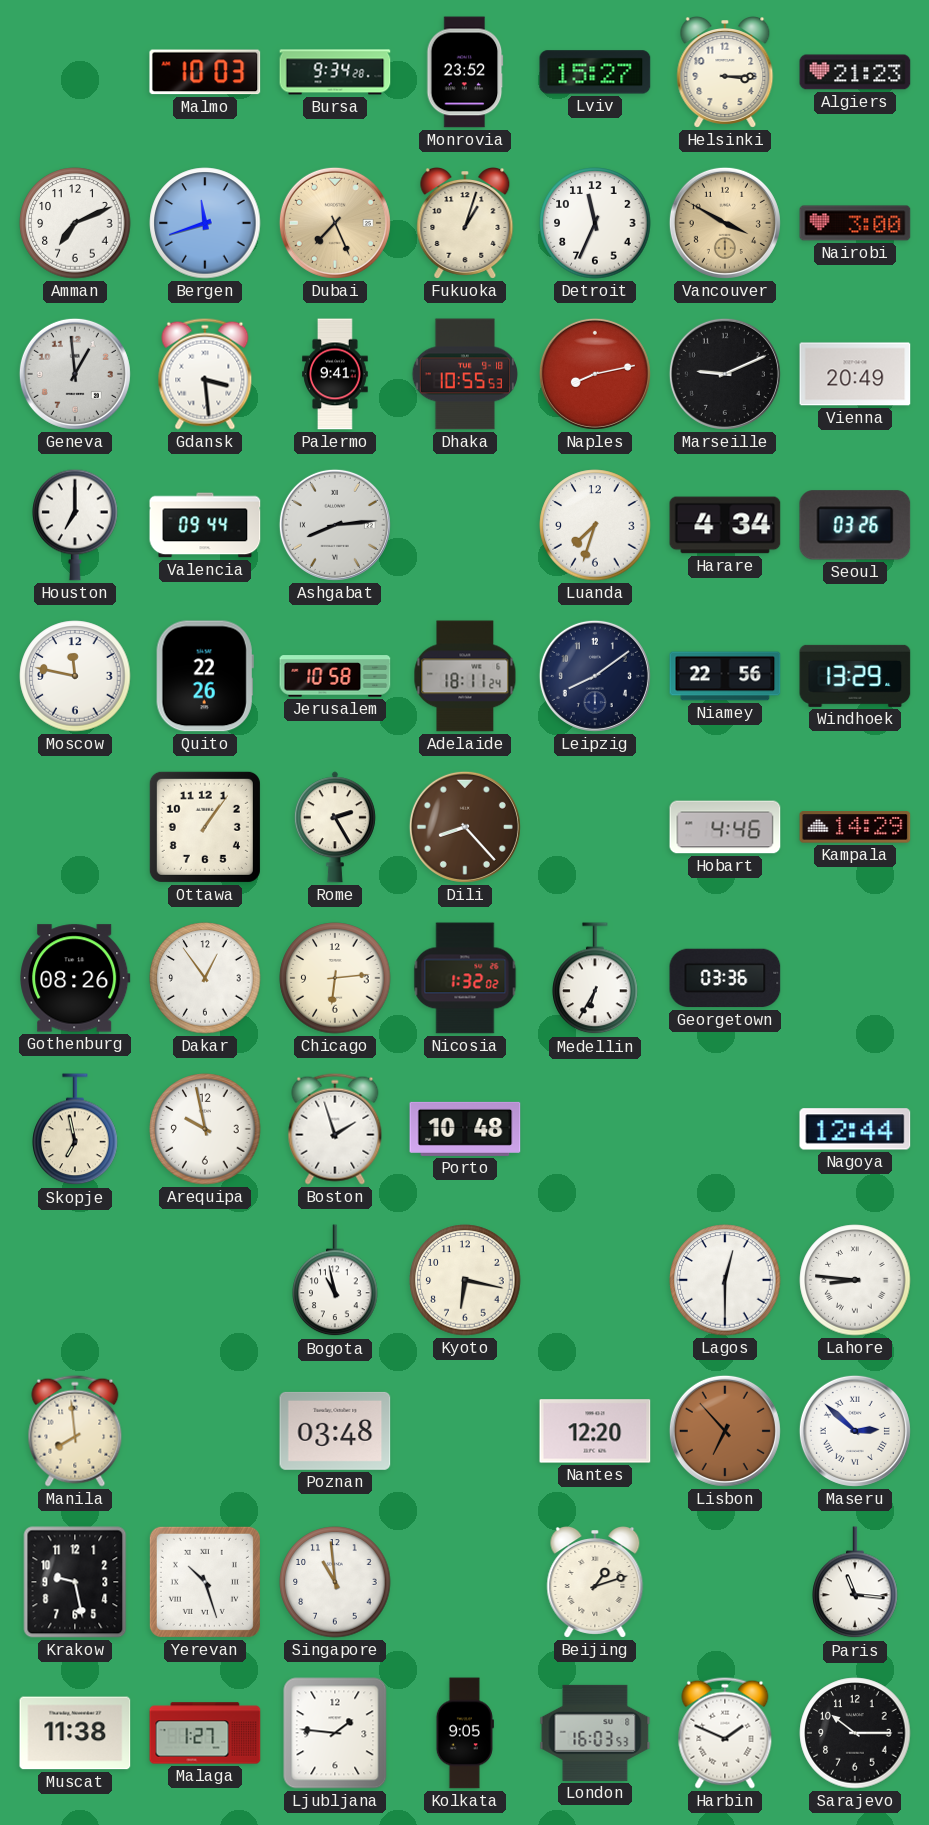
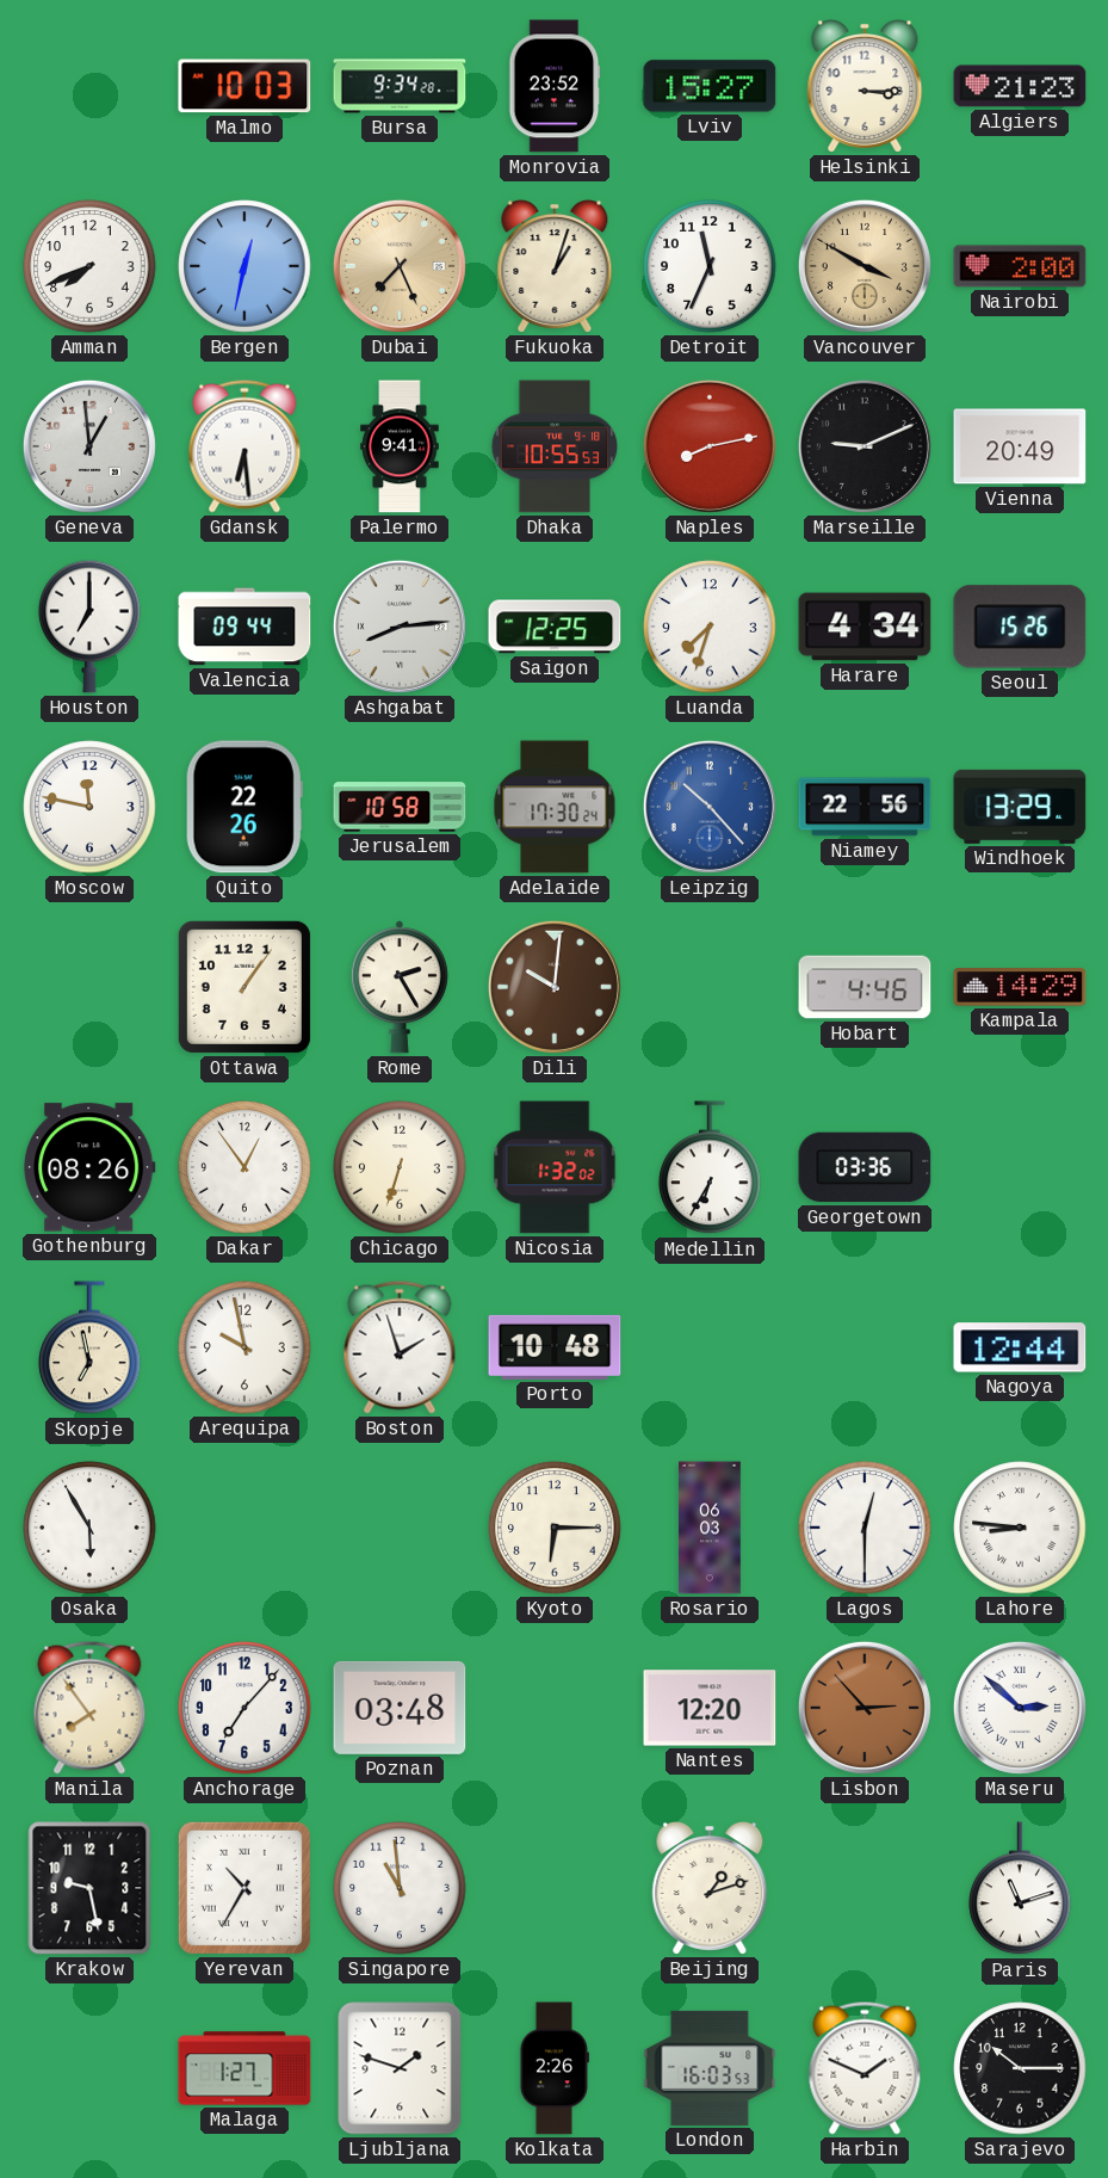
Amman: 7:11 -> 7:41 (89, 266)
Bergen: 11:42 -> 12:32 (244, 266)
Nairobi: 3:00 -> 2:00 (1020, 266)
Gdansk: 3:29 -> 6:29 (244, 446)
Saigon: none -> 12:25 (555, 627)
Seoul: 03:26 -> 15:26 (1020, 627)
Adelaide: 18:11 -> 17:30 (555, 807)
Leipzig: 8:09 -> 10:23 (710, 807)
Leipzig dial: navy -> blue (710, 807)
Dili: 8:23 -> 10:01 (555, 987)
Chicago: 6:14 -> 6:33 (400, 1167)
Osaka: none -> 5:55 (89, 1528)
Bogota: 10:58 -> none (335, 1281)
Kyoto: 6:17 -> 6:15 (555, 1528)
Rosario: none -> 06:03 (710, 1528)
Manila: 7:59 -> 7:54 (89, 1708)
Anchorage: none -> 7:07 (244, 1708)
Lisbon: 6:53 -> 2:53 (865, 1708)
Yerevan: 10:27 -> 10:35 (244, 1888)
Paris: 11:16 -> 11:12 (1020, 1889)
Muscat: 11:38 -> none (75, 1733)
Ljubljana: 1:46 -> 1:48 (400, 2068)
Kolkata: 9:05 -> 2:26 (555, 2068)
